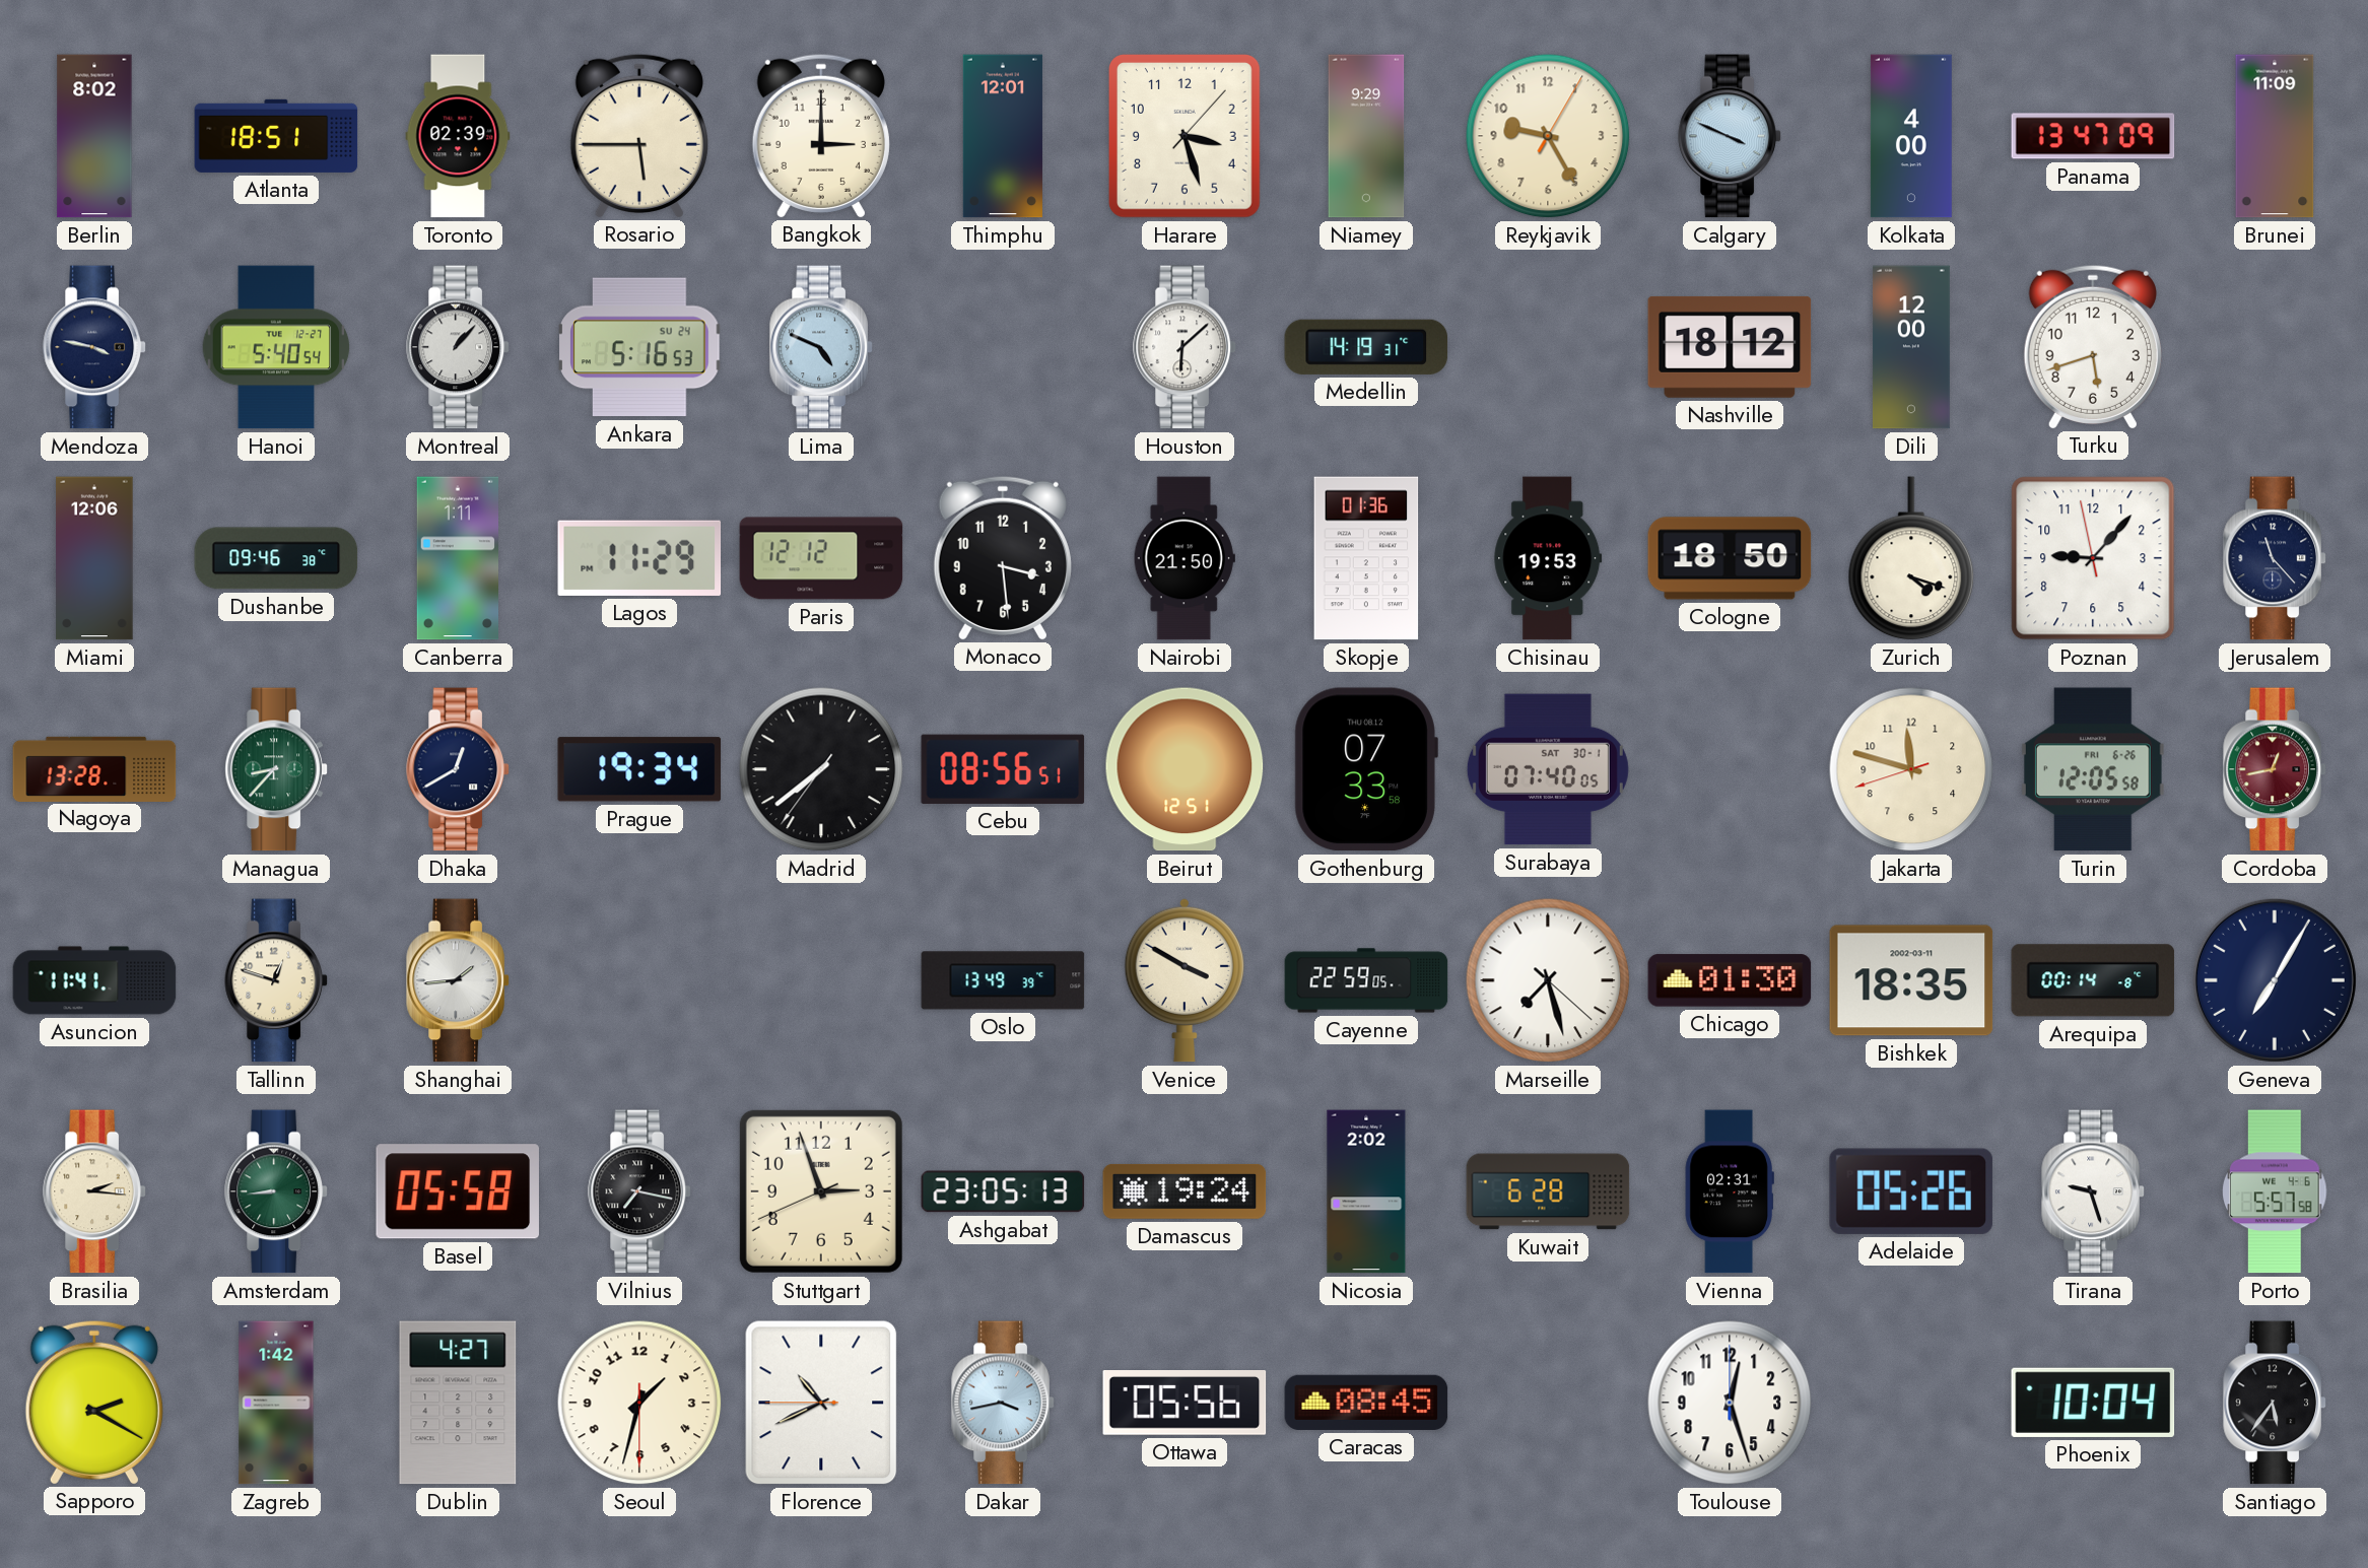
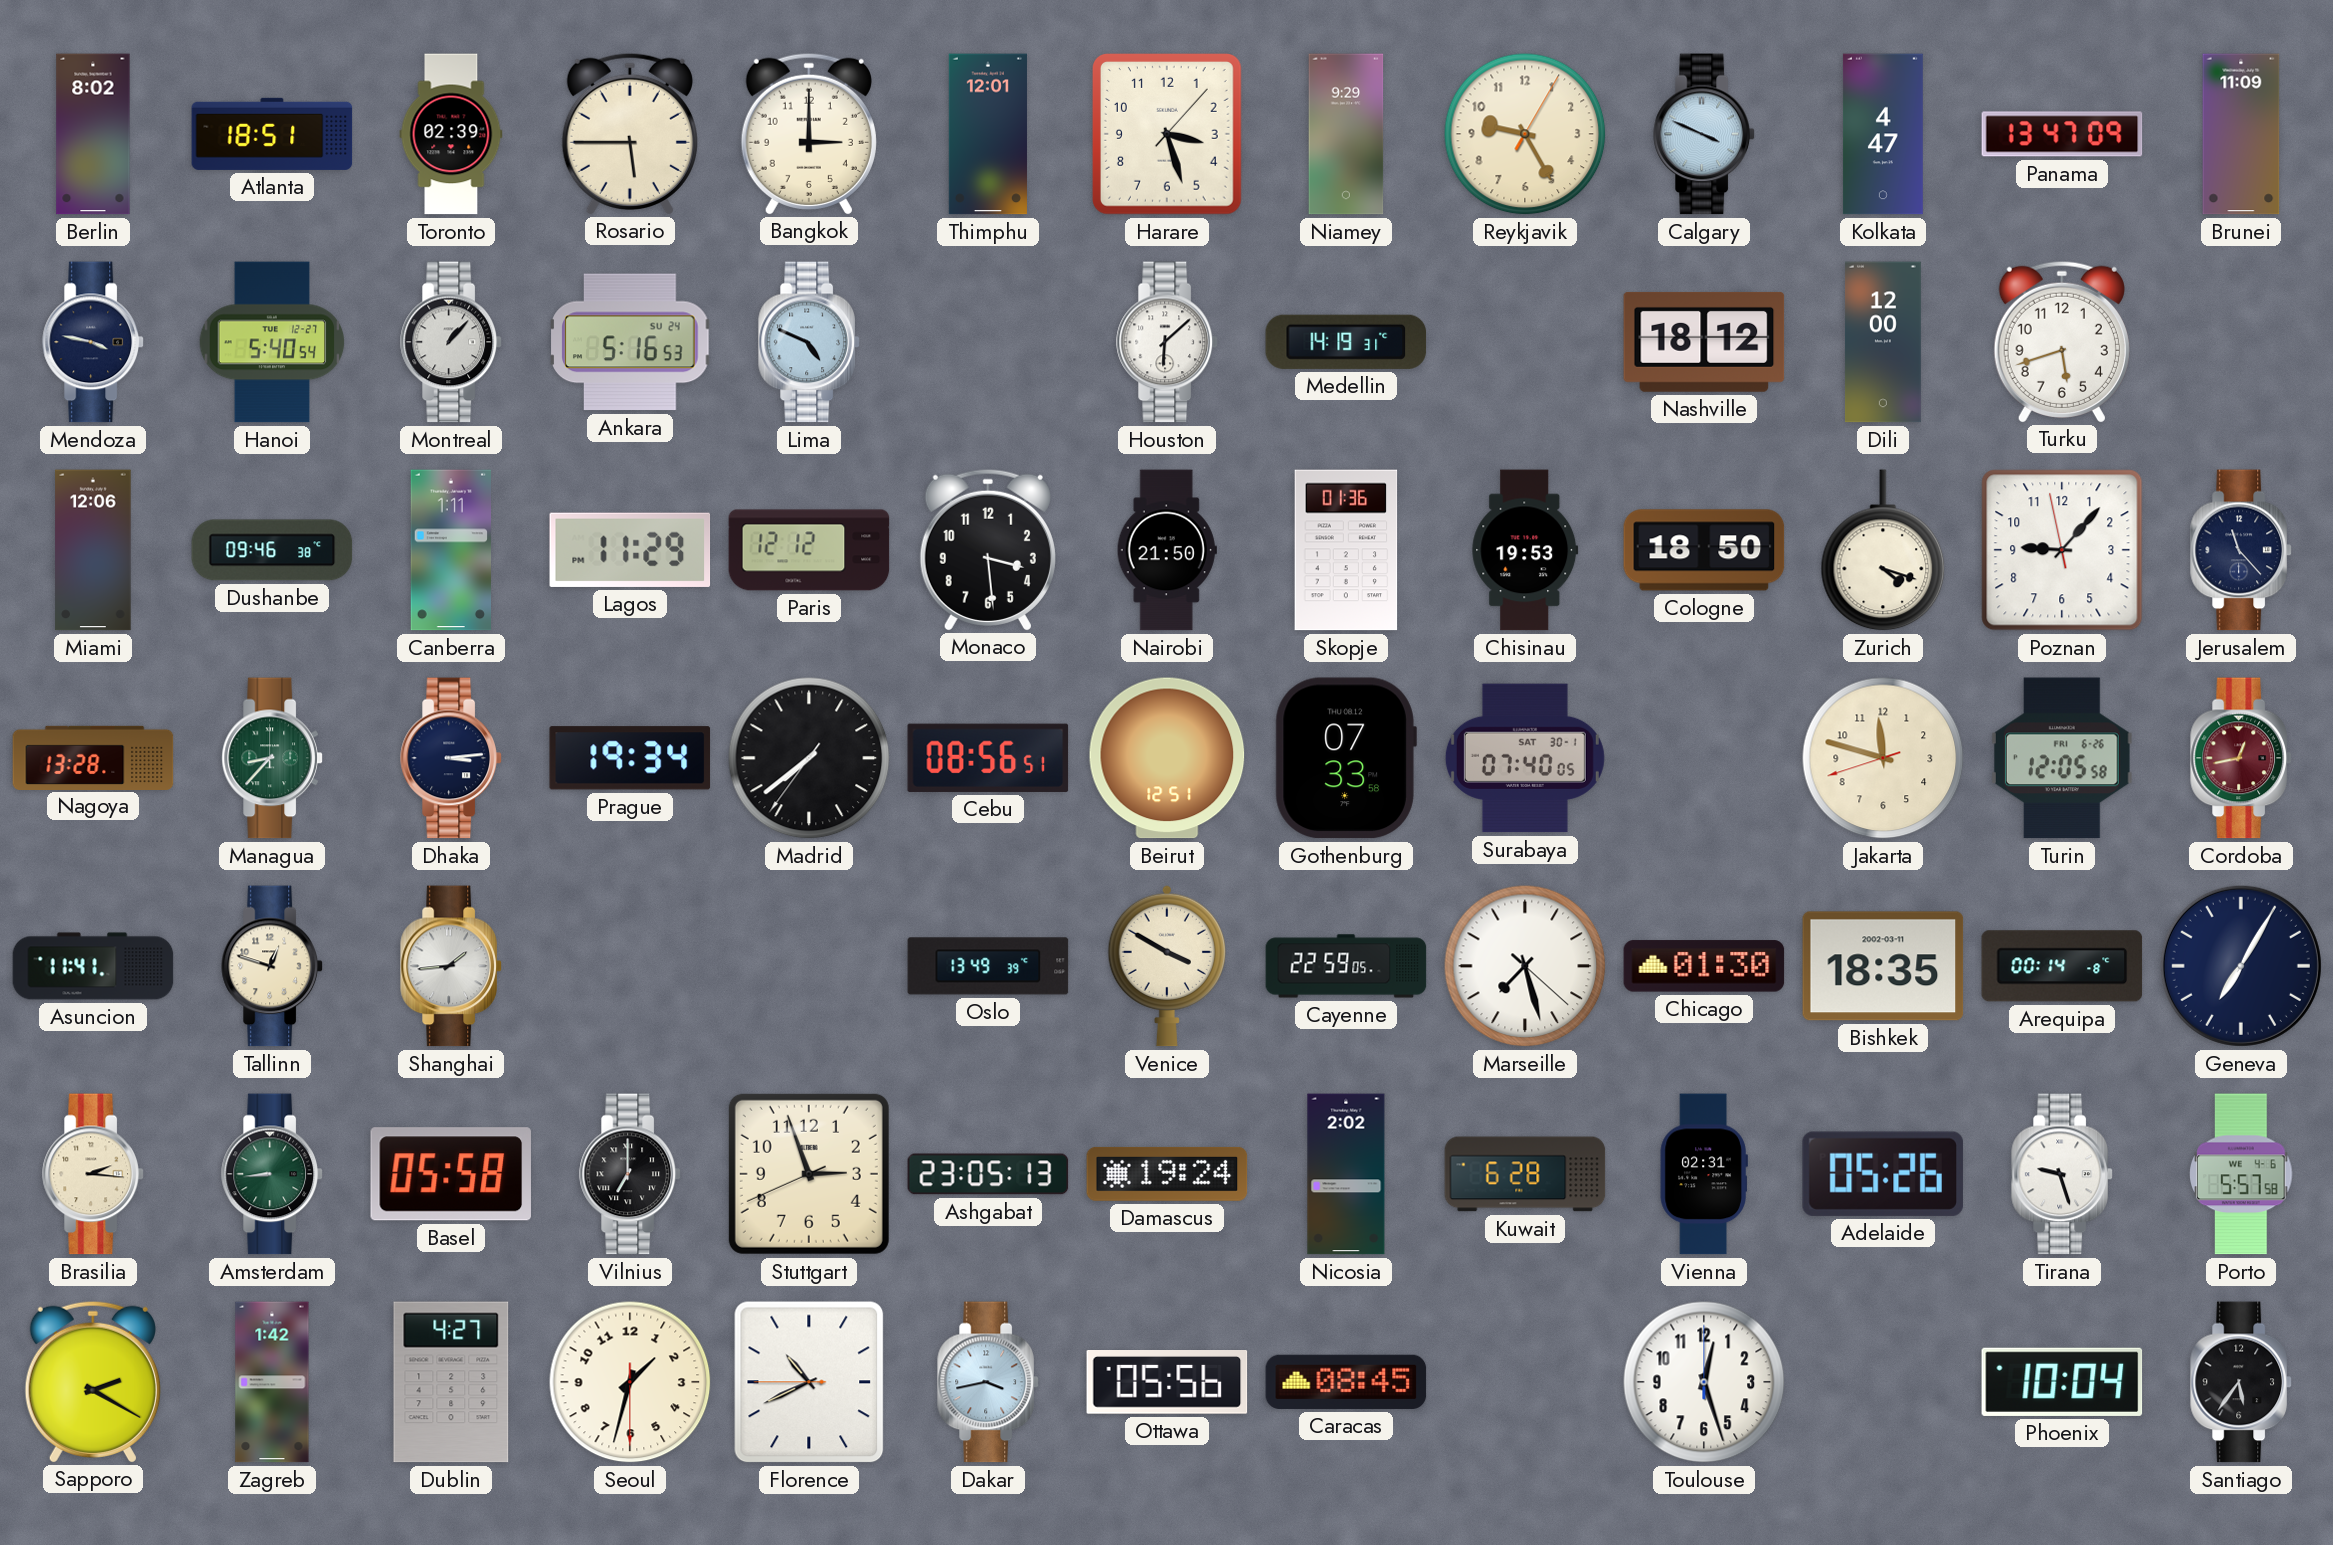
Kolkata: 4:00 -> 4:47 (1883, 134)
Dhaka: 12:40 -> 3:14 (451, 758)
Vilnius: 7:17 -> 7:00 (630, 1174)
